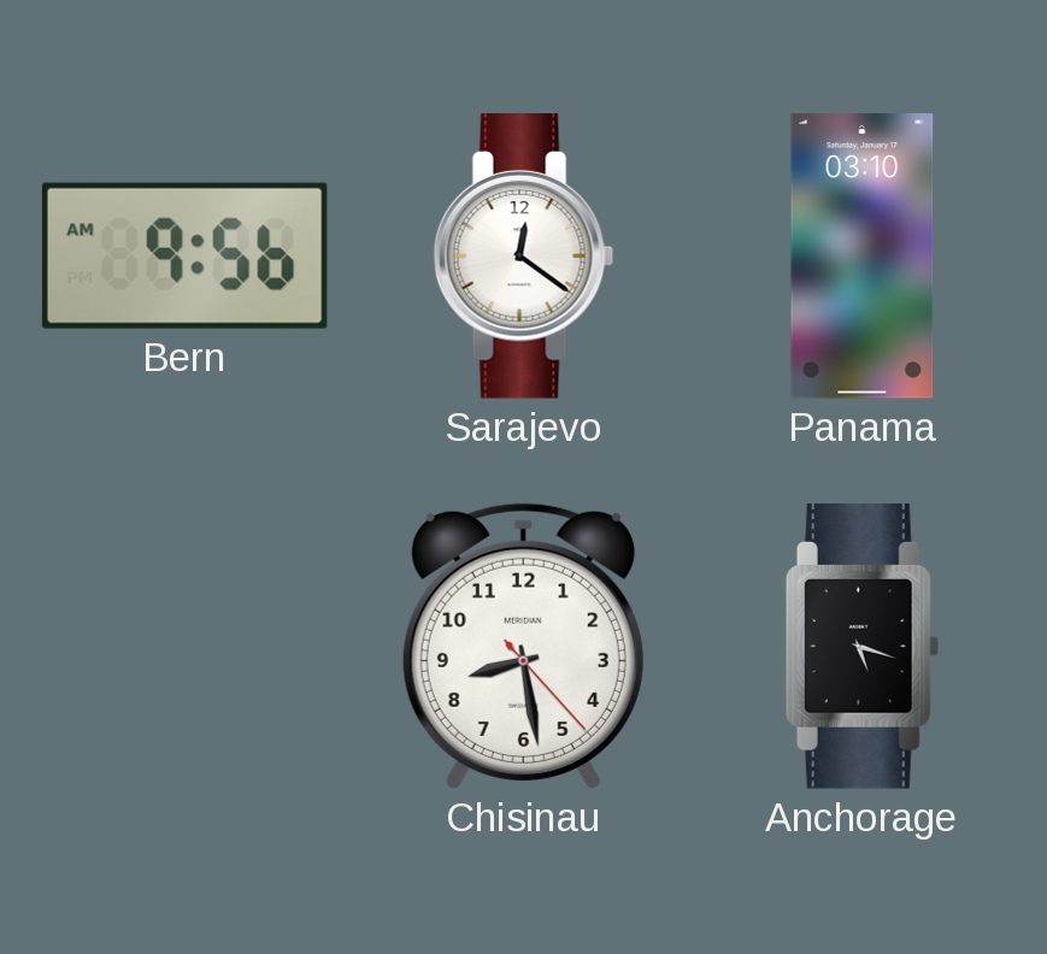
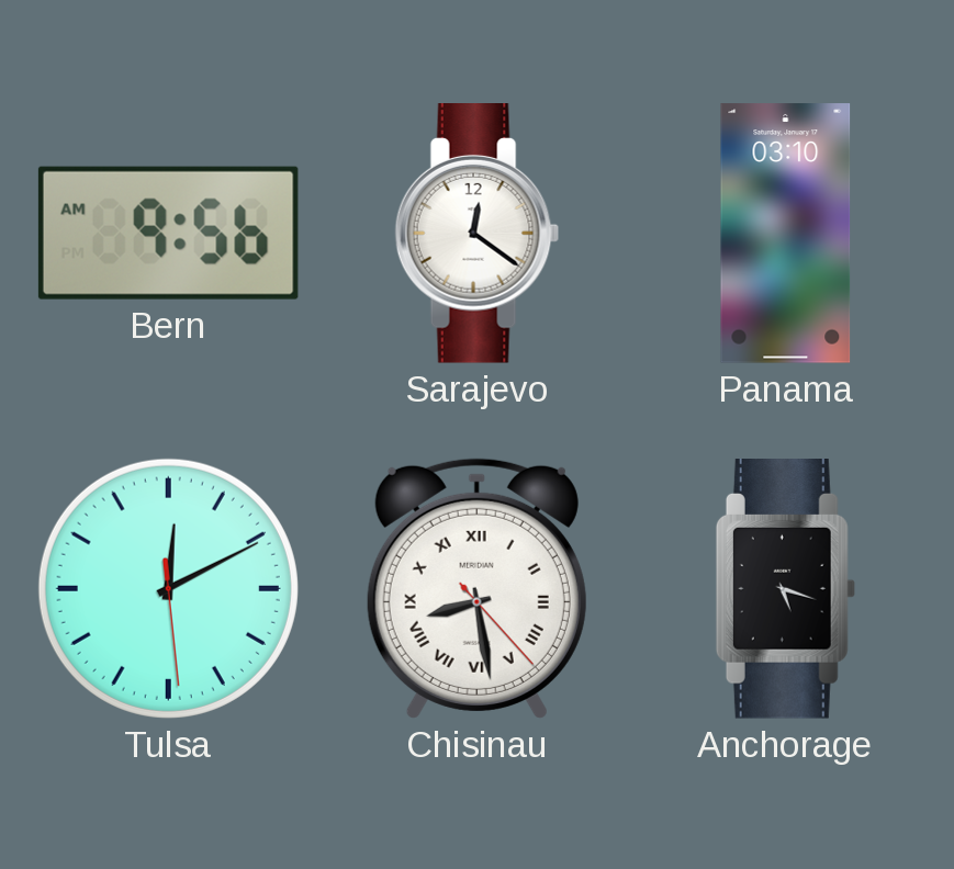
Tulsa: none -> 12:10 (168, 588)
Chisinau numerals: Arabic -> Roman (476, 588)
